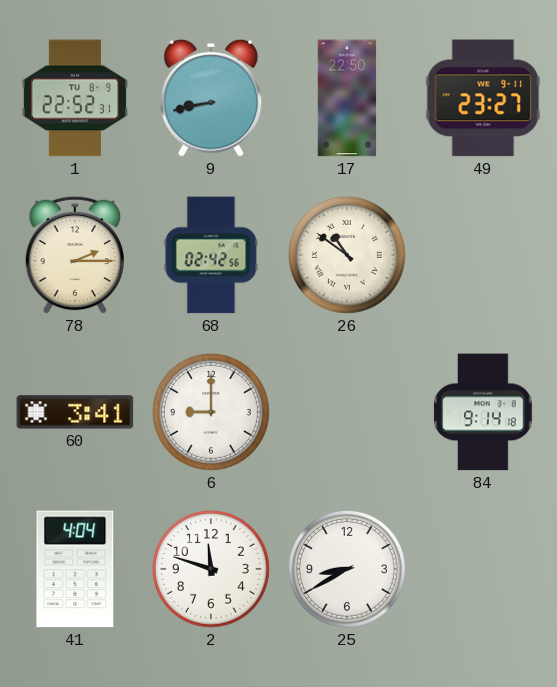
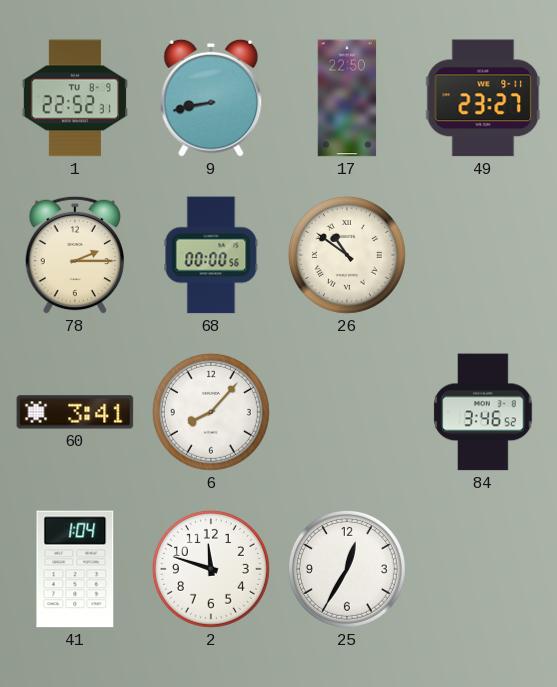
68: 02:42 -> 00:00 (211, 255)
6: 9:00 -> 8:07 (211, 412)
84: 9:14 -> 3:46 (483, 412)
41: 4:04 -> 1:04 (75, 569)
25: 8:40 -> 12:35 (347, 569)
